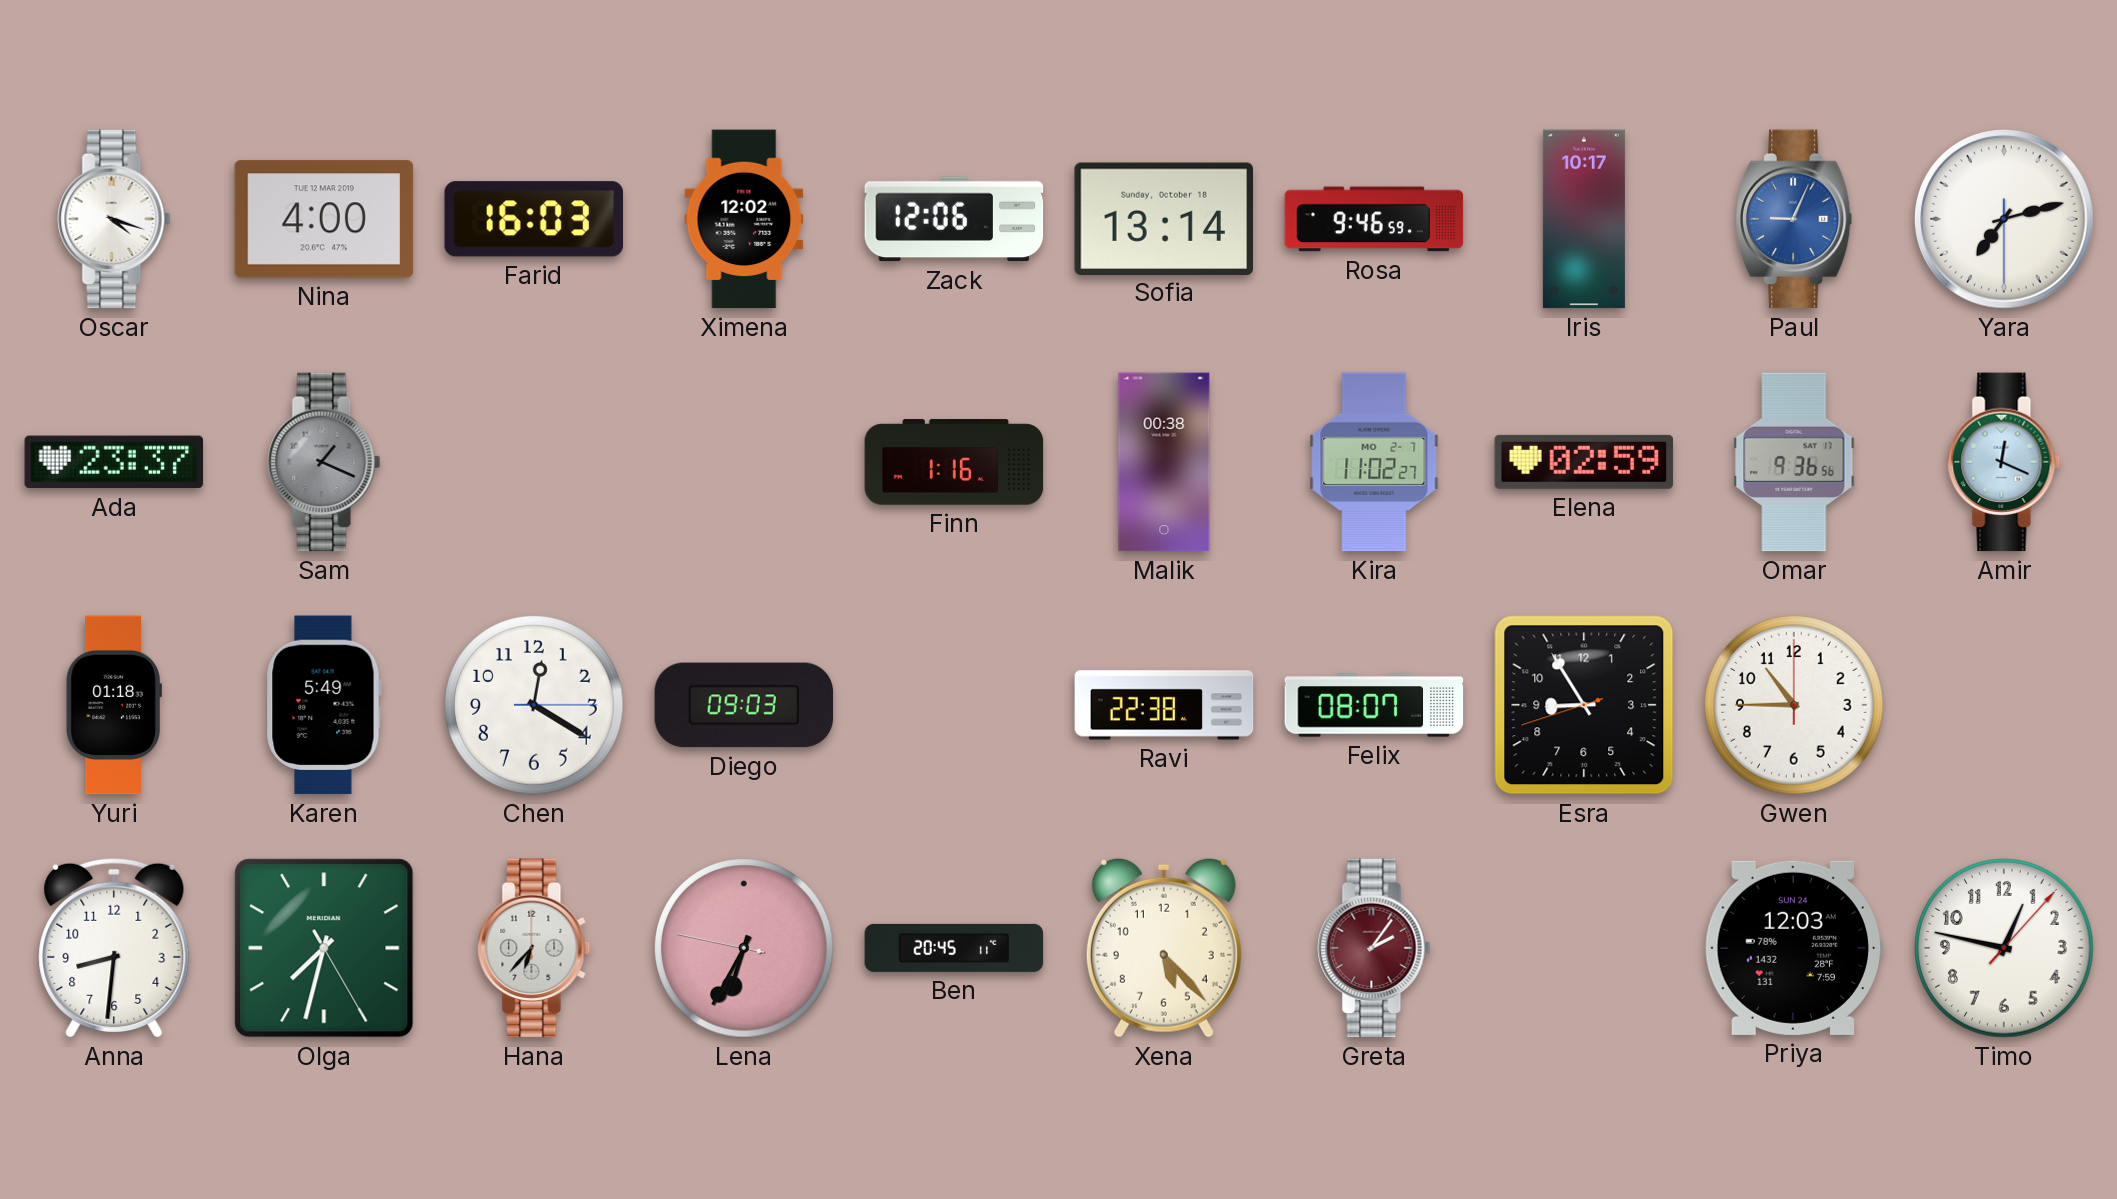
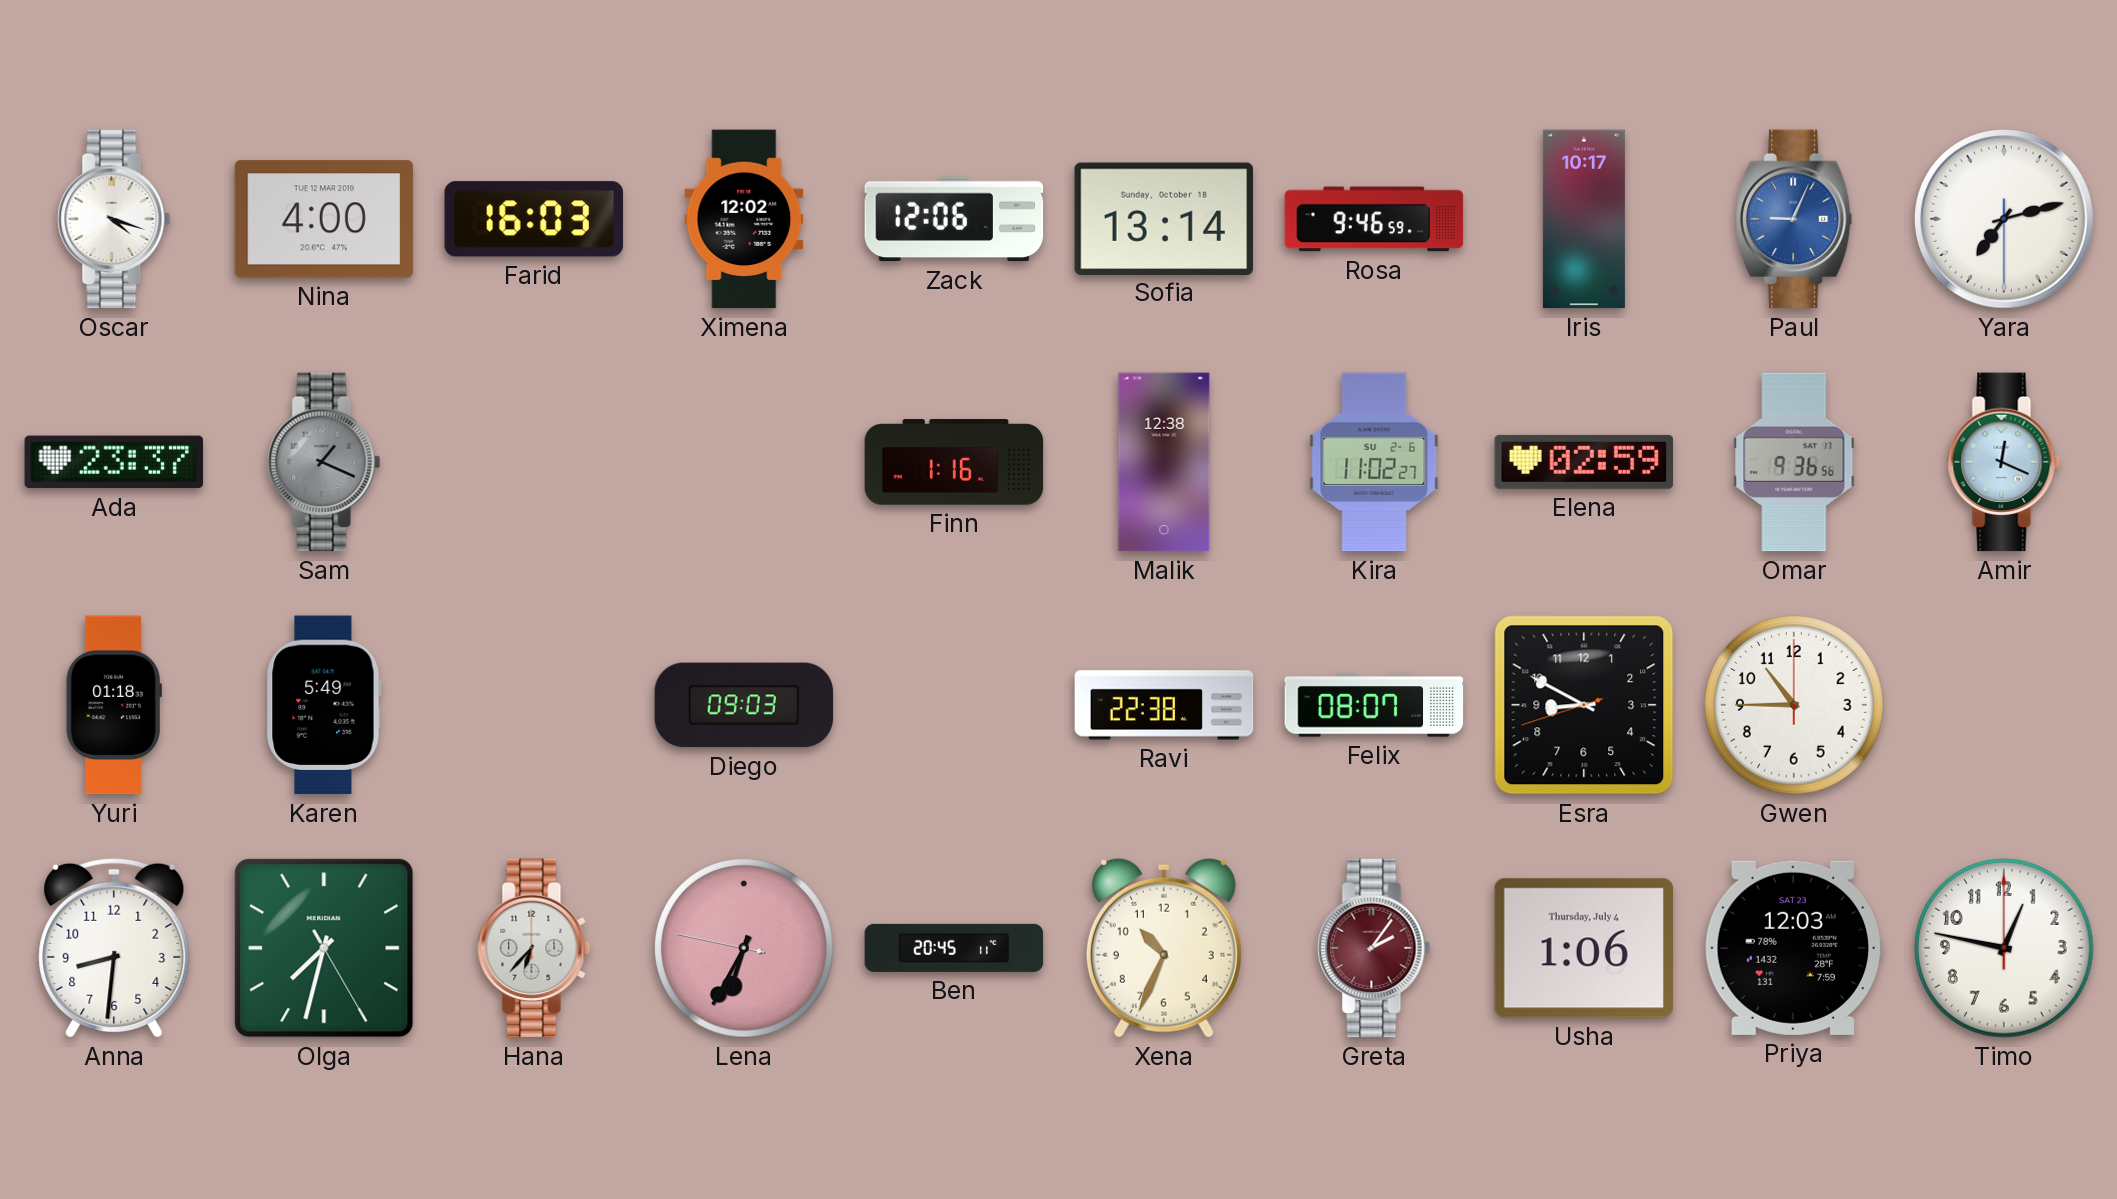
Malik: 00:38 -> 12:38 (1164, 462)
Kira date: MO 2-7 -> SU 2-6 (1374, 462)
Chen: 12:20 -> none (535, 706)
Esra: 8:54 -> 8:49 (1584, 705)
Xena: 5:23 -> 10:34 (1164, 948)
Usha: none -> 1:06 (1583, 948)
Priya date: SUN 24 -> SAT 23 (1794, 948)
Timo: 12:47:07 -> 12:47:00 (2005, 949)
